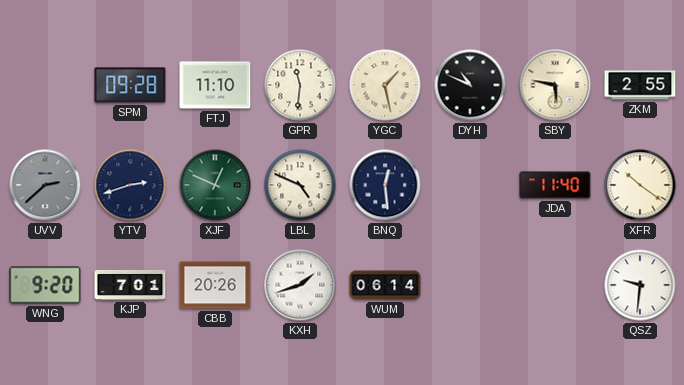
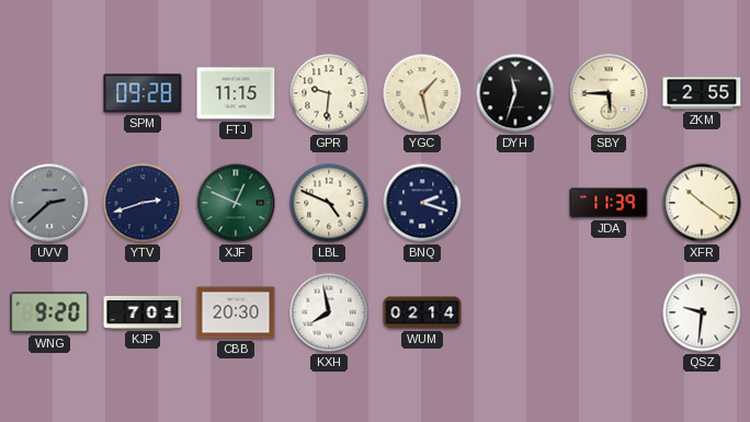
FTJ: 11:10 -> 11:15 (236, 93)
GPR: 11:31 -> 9:31 (329, 93)
DYH: 10:49 -> 11:33 (515, 93)
SBY: 5:47 -> 5:45 (609, 93)
BNQ: 12:29 -> 2:18 (422, 203)
JDA: 11:40 -> 11:39 (609, 203)
CBB: 20:26 -> 20:30 (236, 312)
KXH: 1:42 -> 7:58 (329, 312)
WUM: 06:14 -> 02:14 (422, 312)
